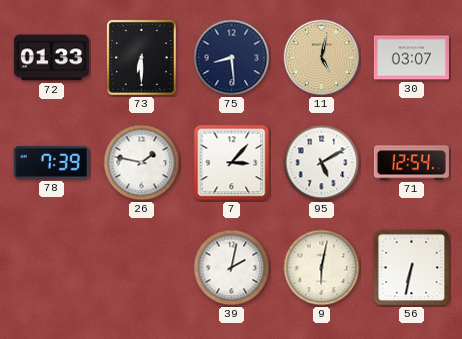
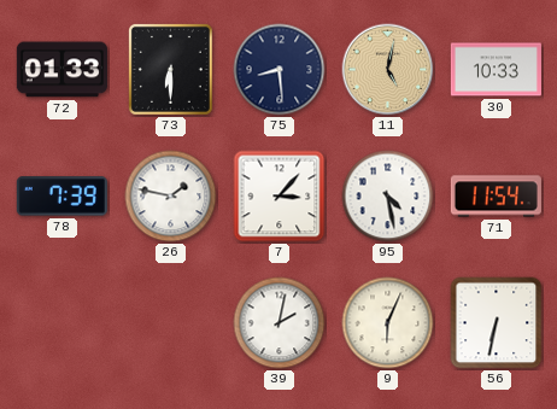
30: 03:07 -> 10:33 (496, 70)
95: 5:10 -> 4:28 (388, 197)
71: 12:54 -> 11:54 (496, 197)
9: 6:02 -> 6:04 (388, 323)
